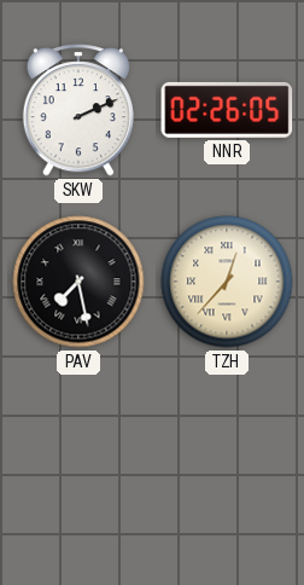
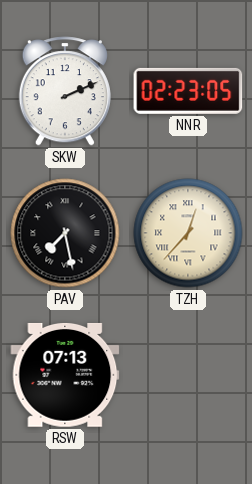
NNR: 02:26 -> 02:23 (188, 91)
RSW: none -> 07:13 (65, 375)
